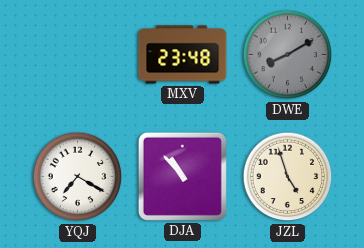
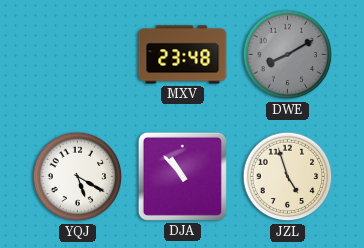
YQJ: 7:20 -> 5:20 (78, 177)
